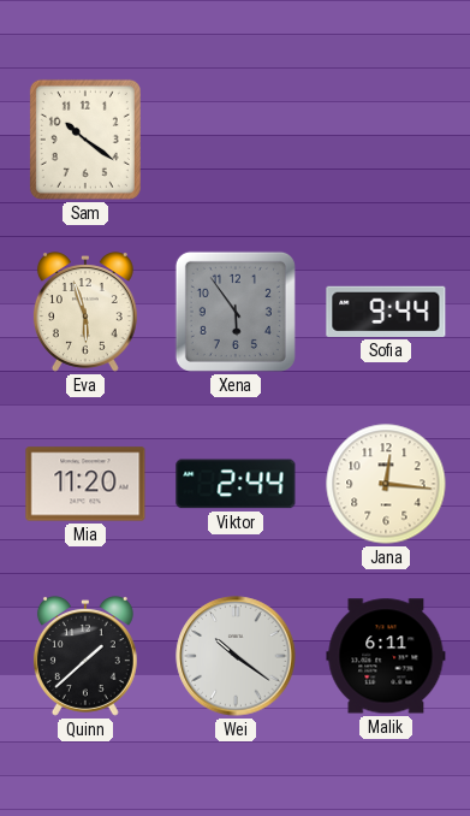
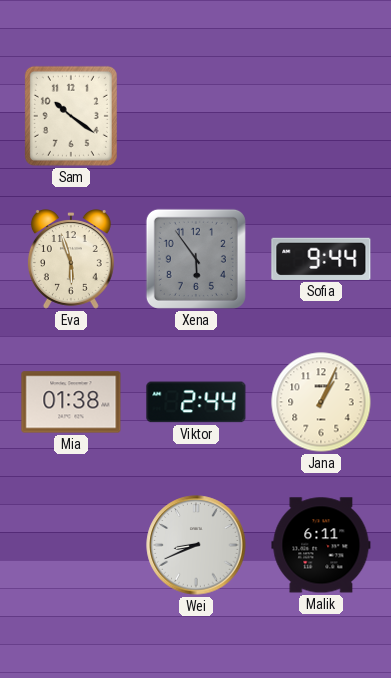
Mia: 11:20 -> 01:38 (71, 402)
Jana: 12:16 -> 1:04 (321, 402)
Quinn: 1:38 -> none (85, 656)
Wei: 10:21 -> 8:41 (196, 545)
